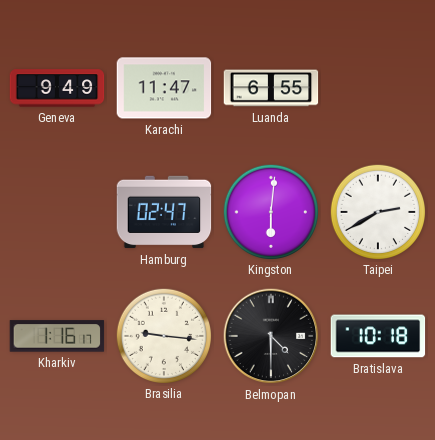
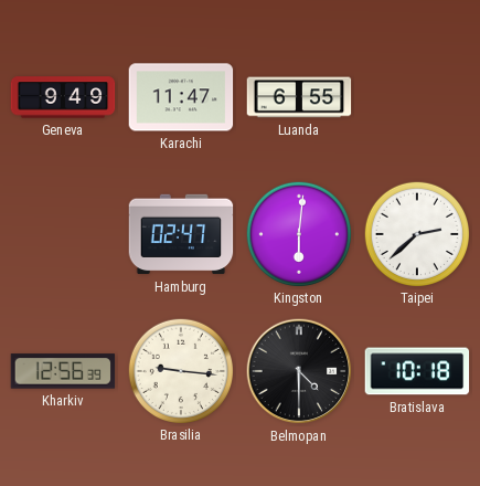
Taipei: 2:40 -> 2:38 (416, 233)
Kharkiv: 1:16 -> 12:56 (63, 371)
